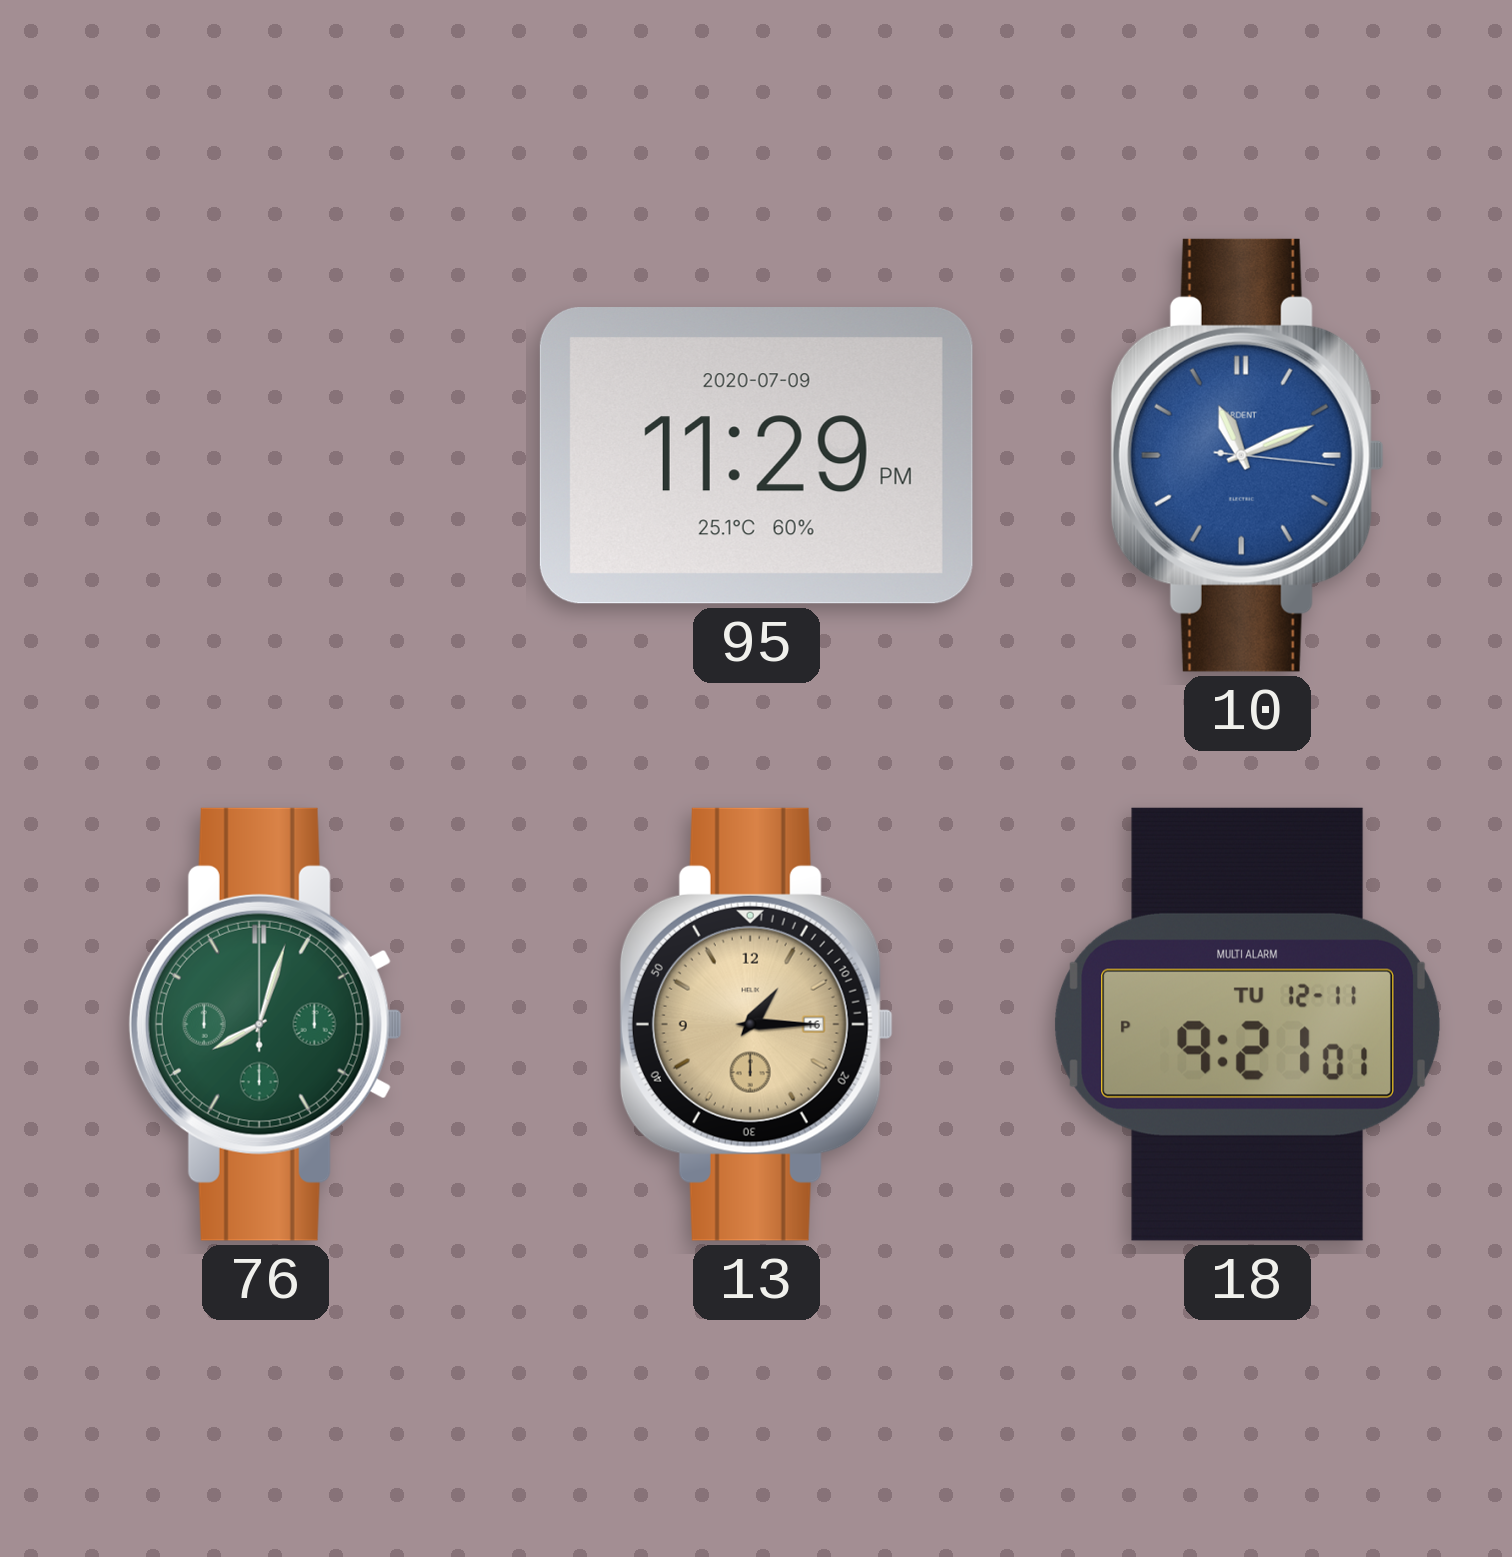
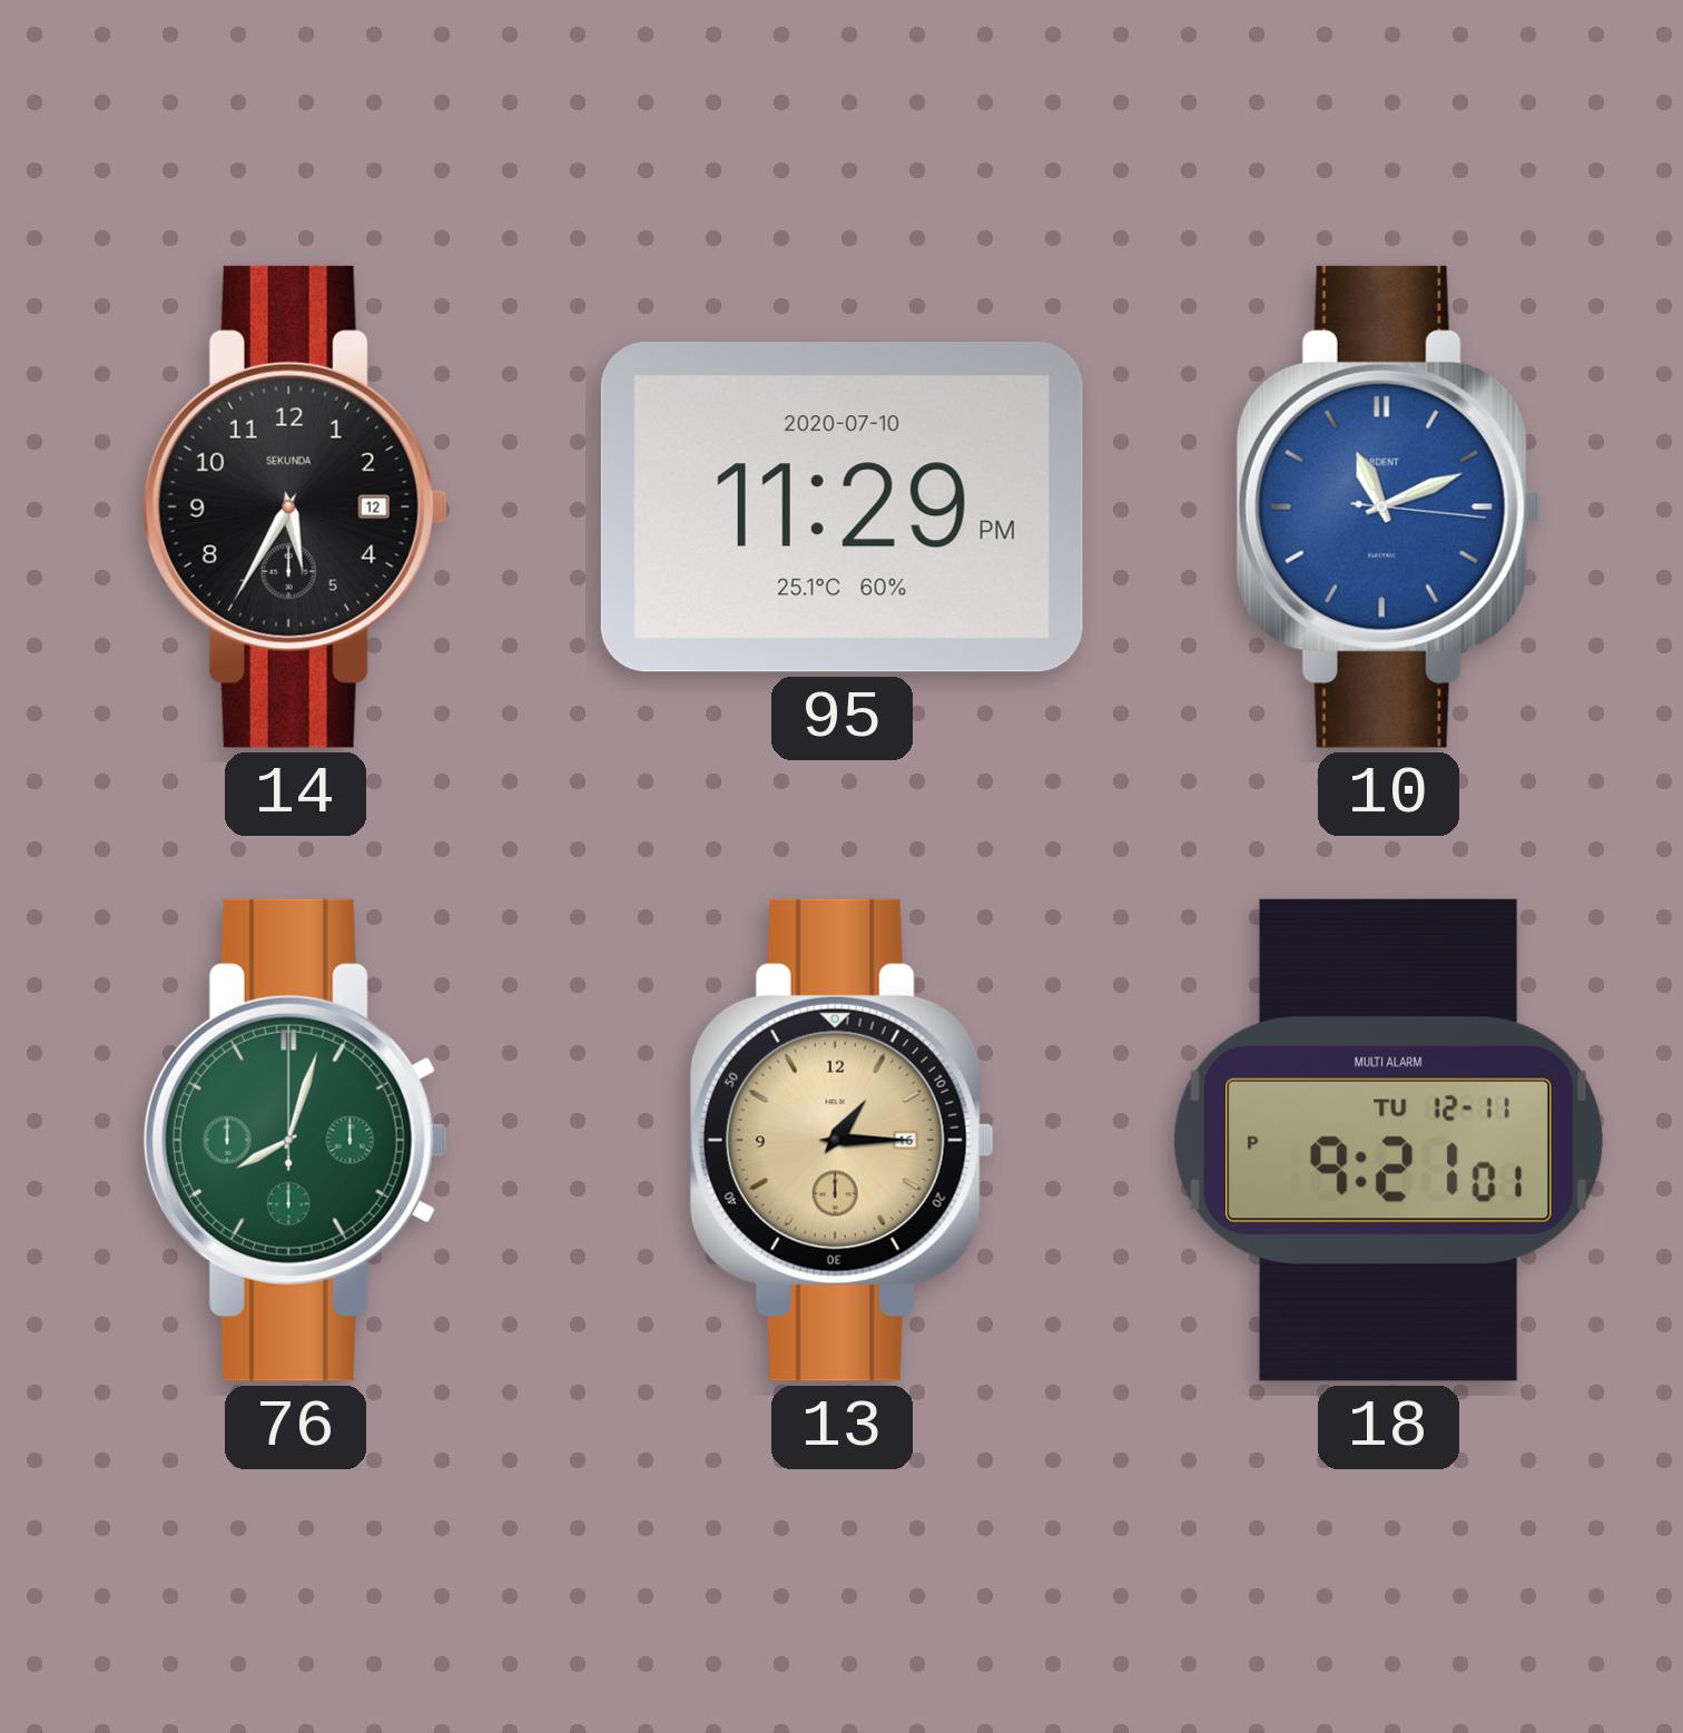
14: none -> 5:35 (295, 506)
95 date: 2020-07-09 -> 2020-07-10 (841, 508)
